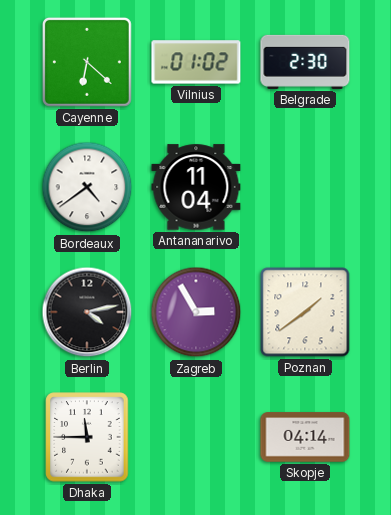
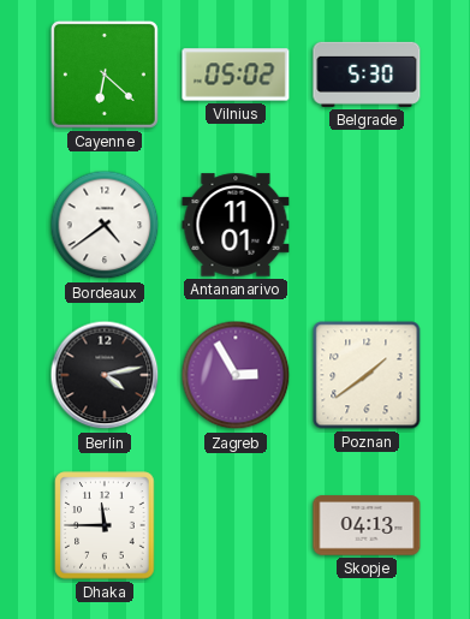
Vilnius: 01:02 -> 05:02 (236, 75)
Belgrade: 2:30 -> 5:30 (367, 75)
Antananarivo: 11:04 -> 11:01 (236, 225)
Skopje: 04:14 -> 04:13 (367, 525)
